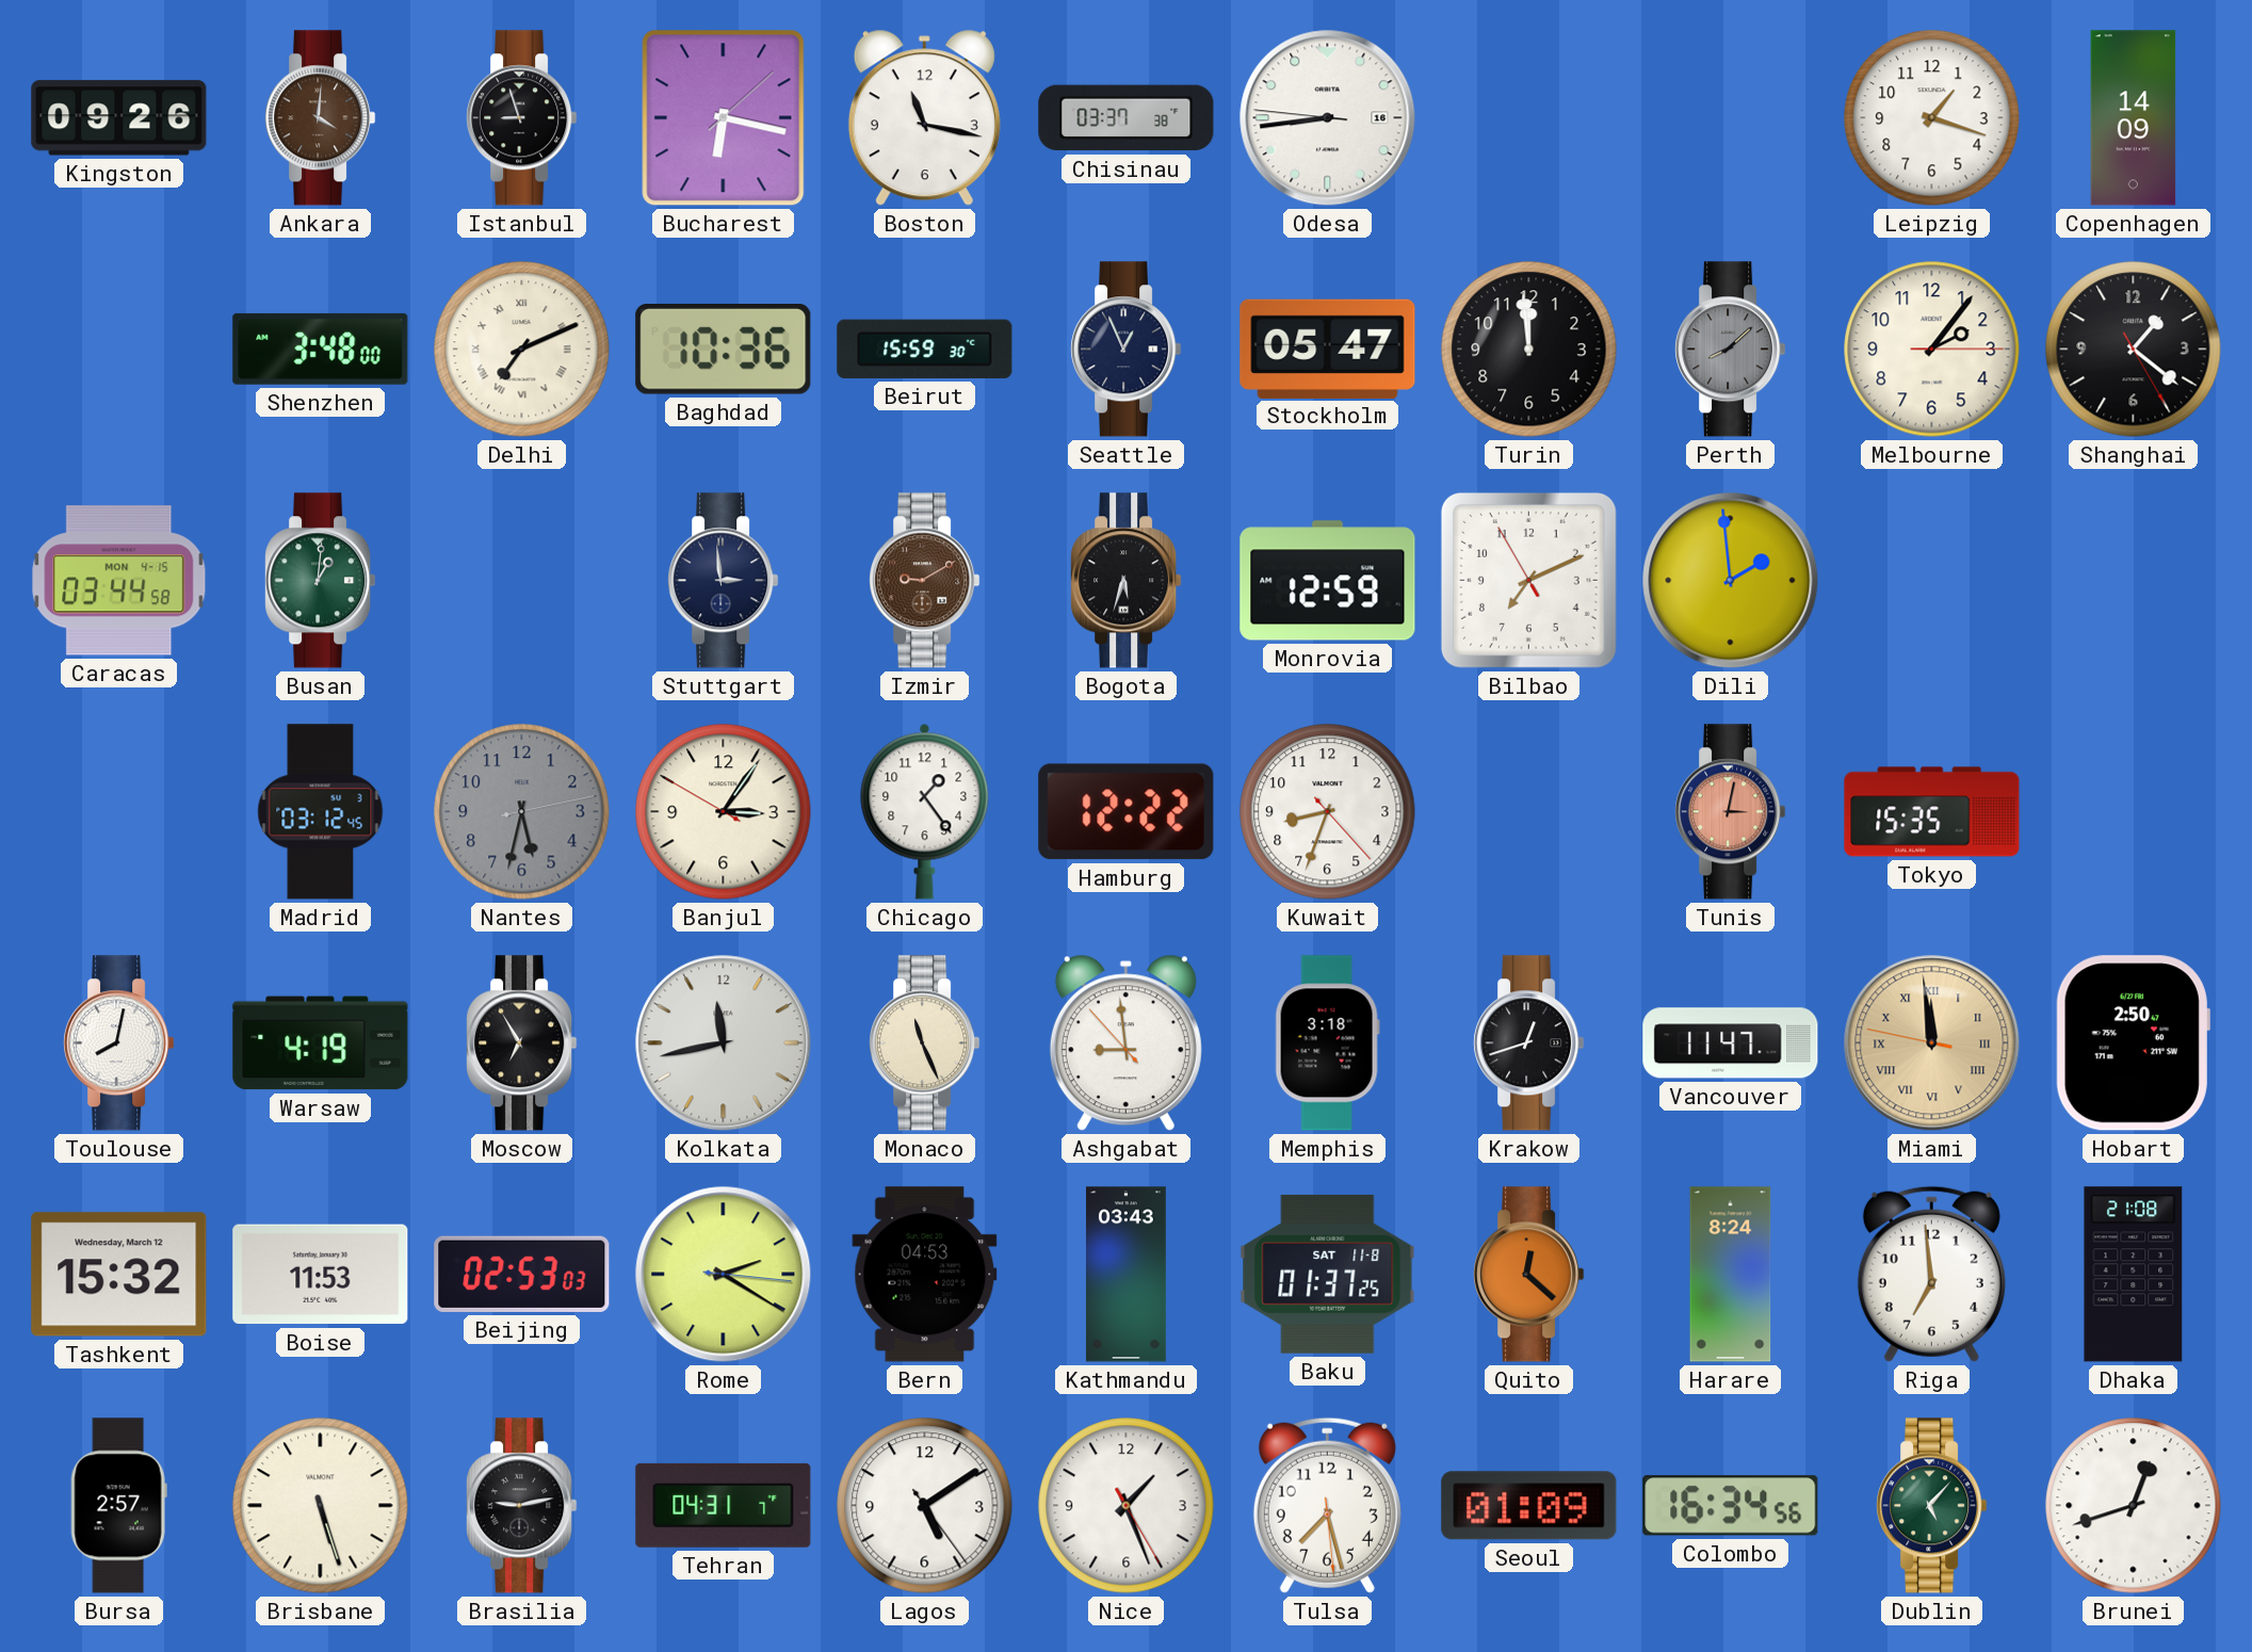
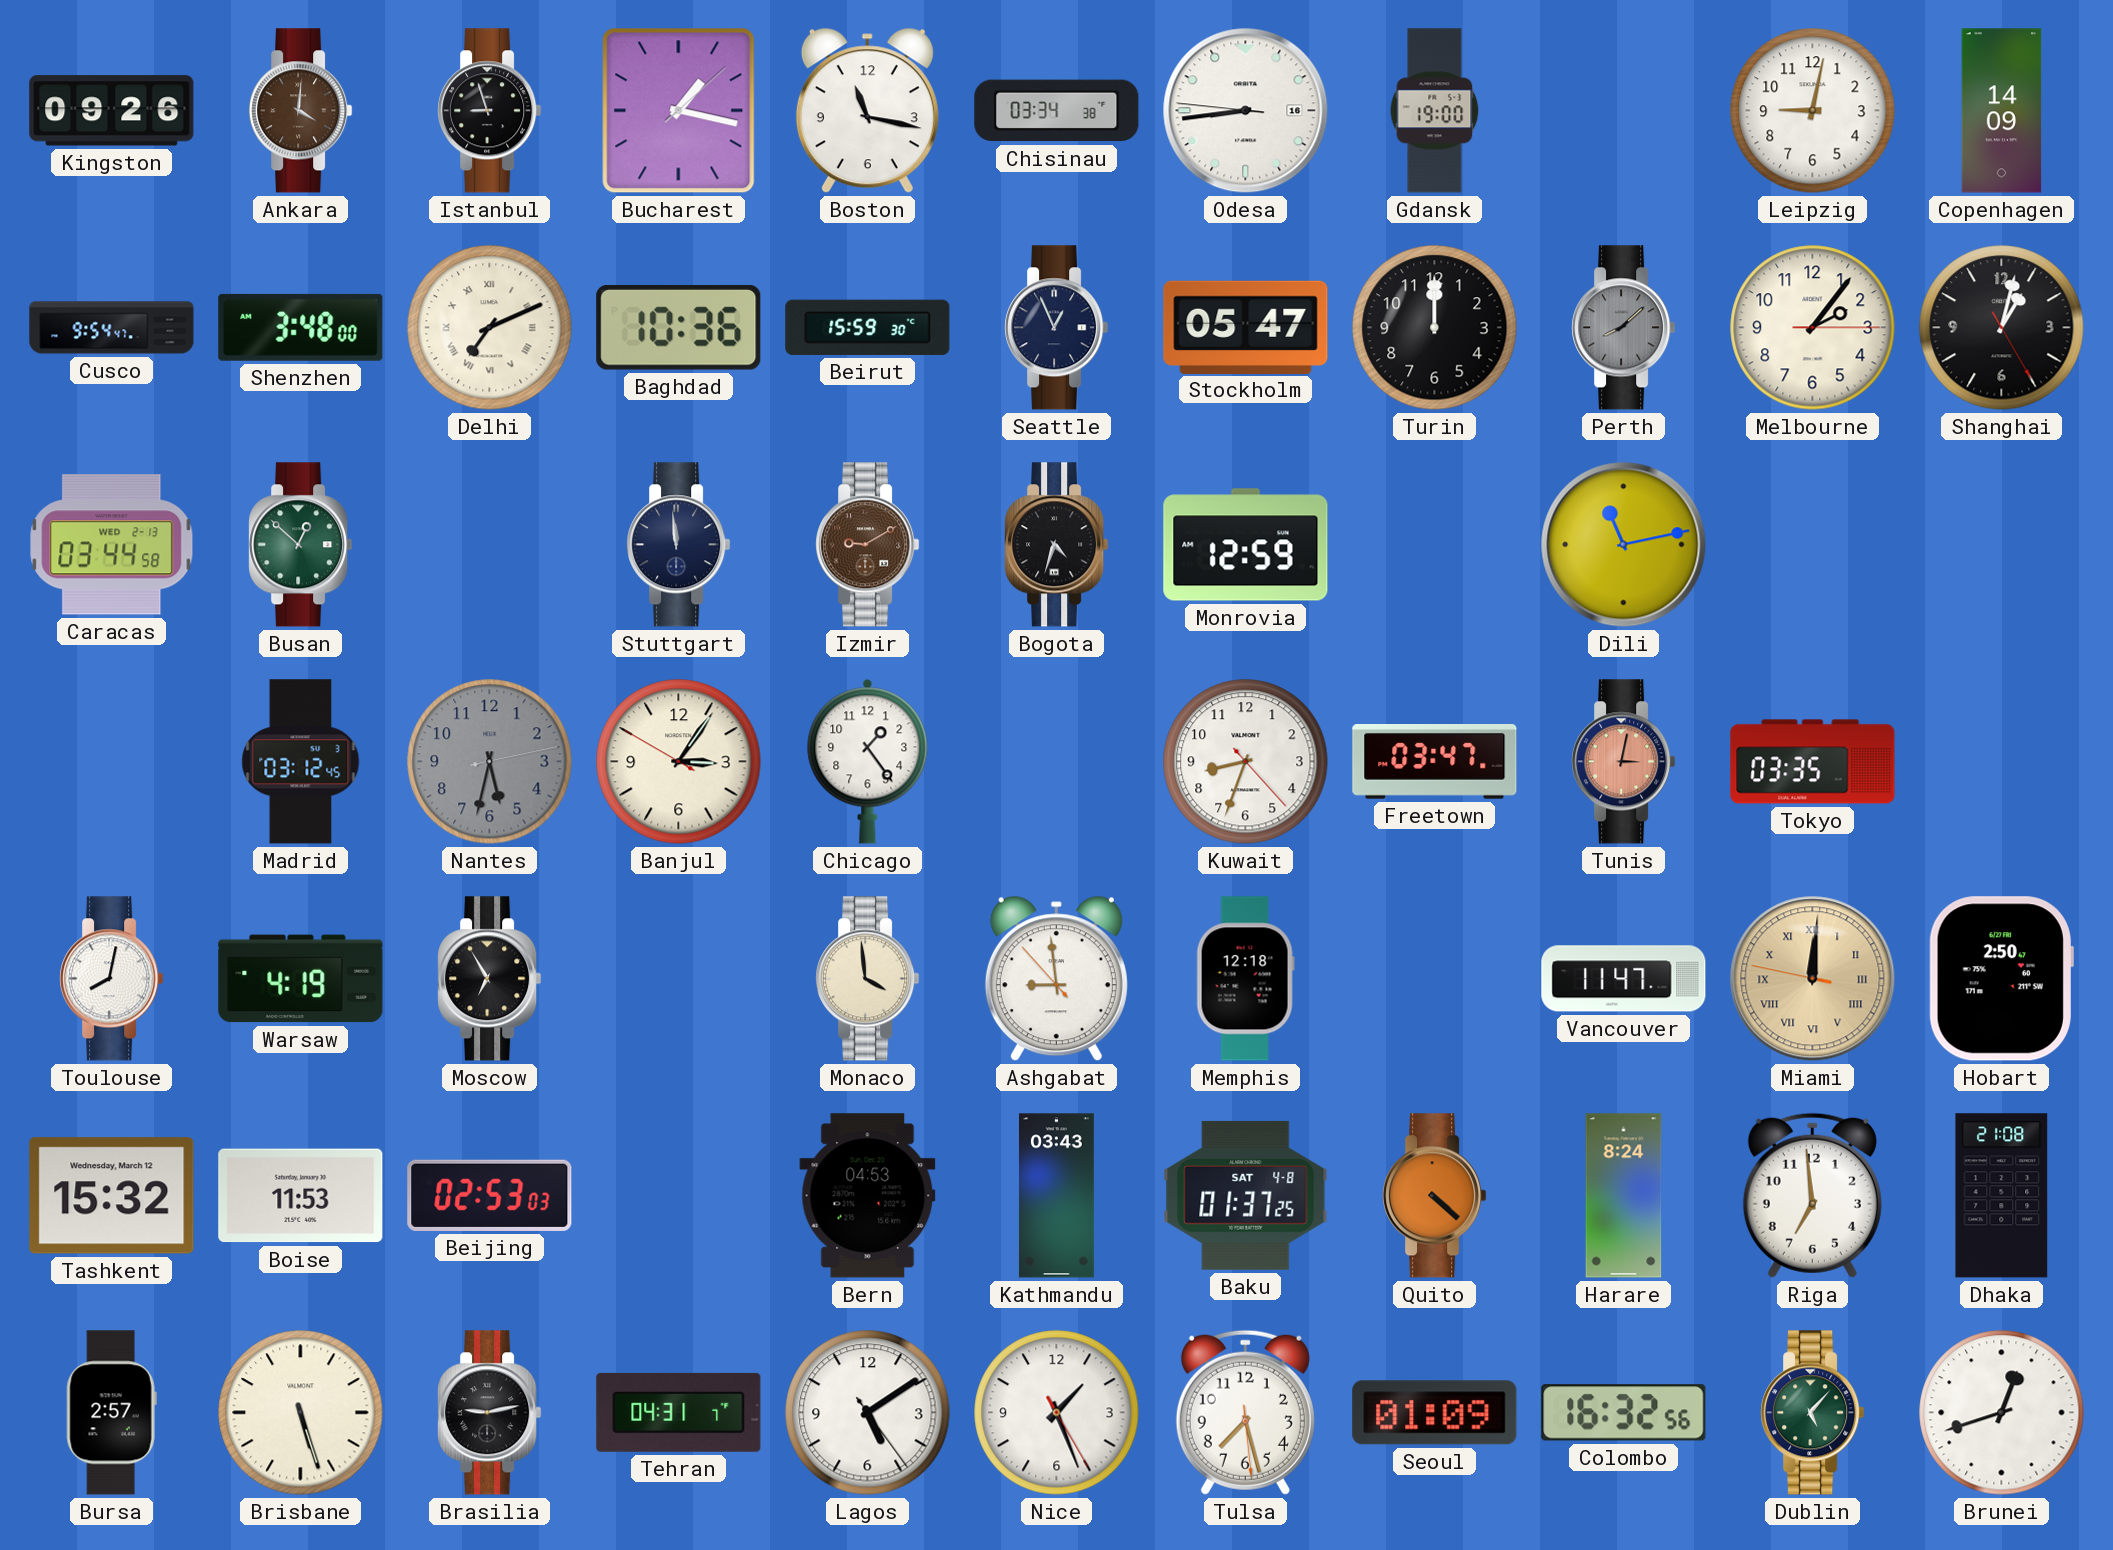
Bucharest: 6:17 -> 1:17 (679, 111)
Chisinau: 03:37 -> 03:34 (1057, 111)
Gdansk: none -> 19:00 (1435, 111)
Leipzig: 1:18 -> 9:02 (1813, 111)
Cusco: none -> 9:54 (112, 328)
Turin: 11:59 -> 12:00 (1435, 328)
Shanghai: 1:21 -> 1:02 (2002, 328)
Caracas date: MON 4-15 -> WED 2-13 (112, 545)
Busan: 1:01 -> 12:52 (301, 545)
Stuttgart: 2:59 -> 11:59 (679, 545)
Bogota: 5:33 -> 4:33 (1057, 545)
Bilbao: 7:10 -> none (1528, 580)
Dili: 1:59 -> 11:13 (1624, 545)
Hamburg: 12:22 -> none (1127, 812)
Freetown: none -> 03:47 (1435, 762)
Tokyo: 15:35 -> 03:35 (1813, 762)
Kolkata: 11:43 -> none (724, 1043)
Monaco: 11:26 -> 3:59 (868, 979)
Memphis: 3:18 -> 12:18 (1245, 979)
Krakow: 12:42 -> none (1529, 1043)
Miami: 11:58 -> 12:00 (1813, 979)
Rome: 2:20 -> none (724, 1275)
Baku date: SAT 11-8 -> SAT 4-8 (1246, 1195)
Quito: 12:22 -> 4:22 (1435, 1196)
Colombo: 16:34 -> 16:32 (1624, 1413)
